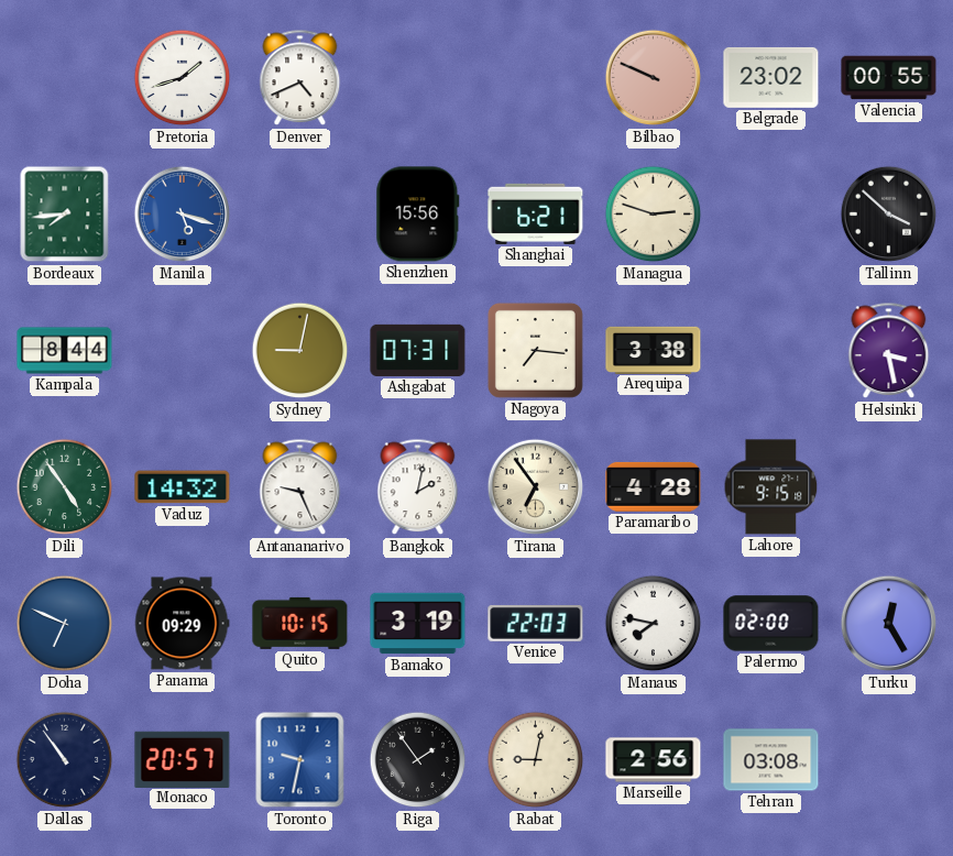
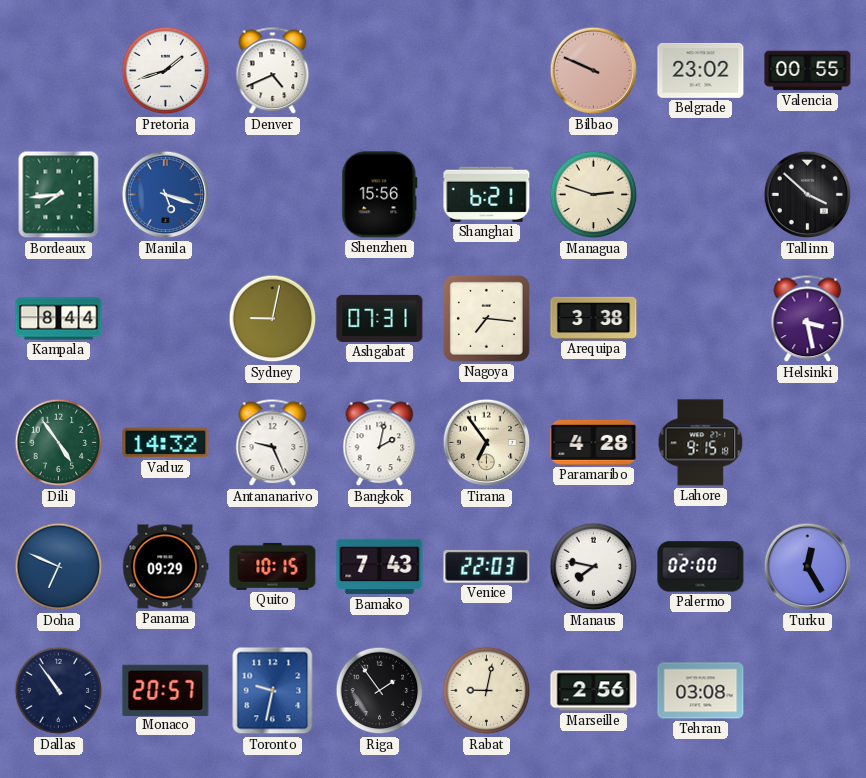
Bamako: 3:19 -> 7:43 (380, 567)
